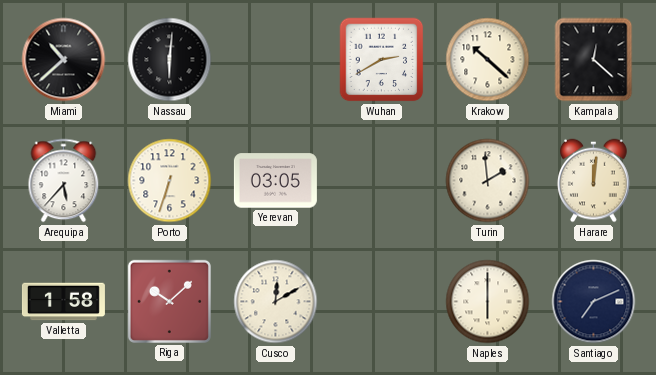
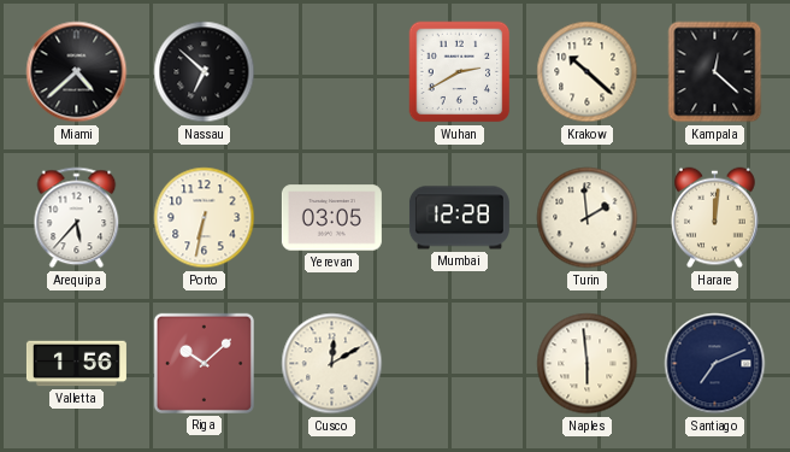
Miami: 10:38 -> 4:38 (77, 72)
Nassau: 6:01 -> 6:52 (205, 72)
Porto: 6:33 -> 6:32 (205, 218)
Mumbai: none -> 12:28 (459, 218)
Valletta: 1:58 -> 1:56 (76, 364)
Naples: 6:00 -> 5:59 (588, 364)
